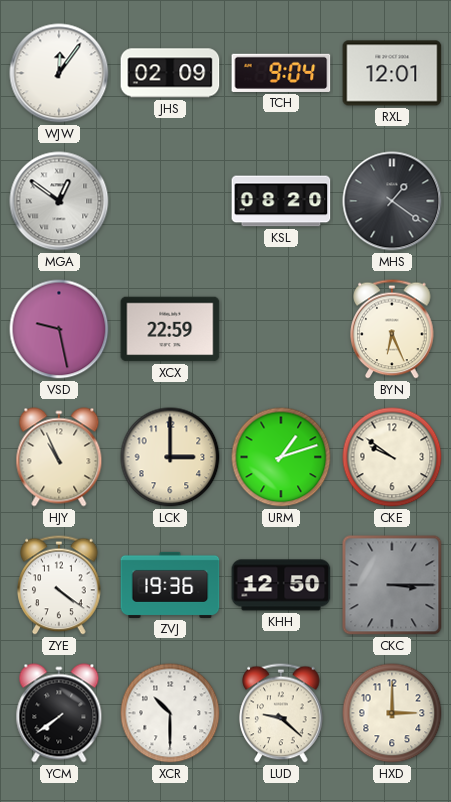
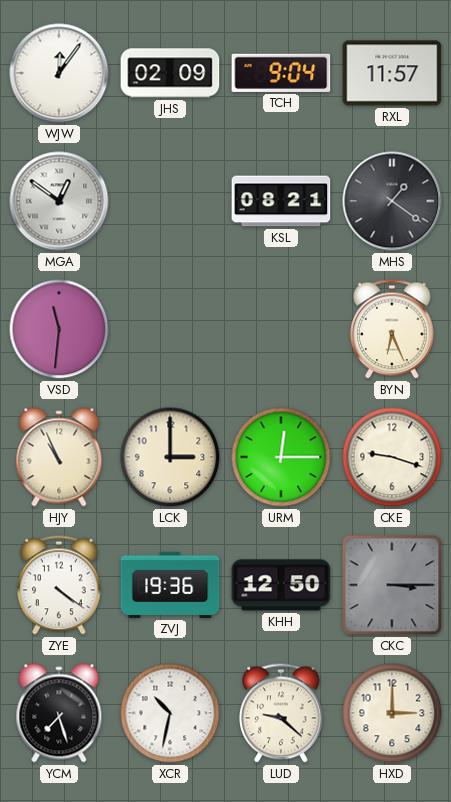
RXL: 12:01 -> 11:57 (392, 73)
KSL: 08:20 -> 08:21 (281, 201)
VSD: 9:28 -> 11:31 (59, 329)
XCX: 22:59 -> none (170, 329)
URM: 1:12 -> 12:15 (281, 457)
CKE: 9:51 -> 9:18 (392, 457)
YCM: 7:39 -> 7:27 (59, 713)
XCR: 10:30 -> 10:32 (170, 713)
